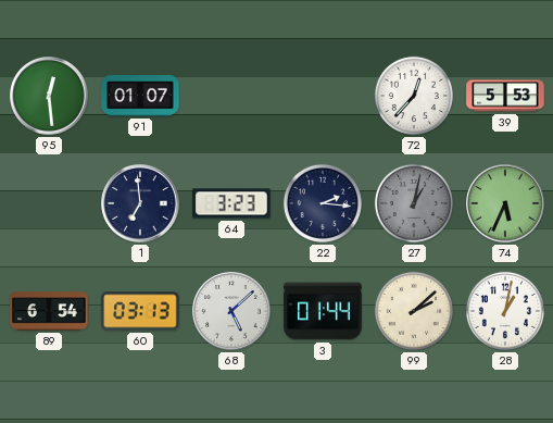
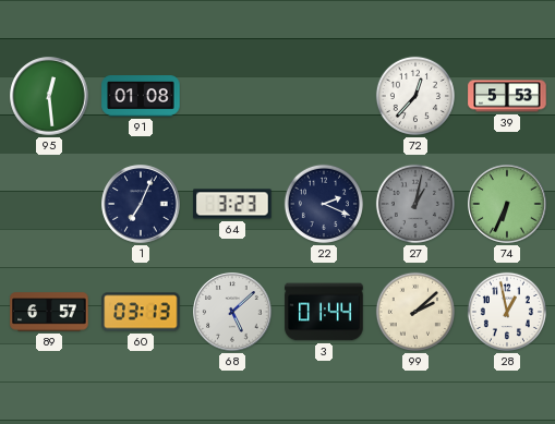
91: 01:07 -> 01:08 (141, 97)
1: 6:59 -> 7:04 (141, 204)
22: 2:16 -> 2:19 (324, 204)
74: 5:34 -> 6:34 (507, 204)
89: 6:54 -> 6:57 (49, 312)
28: 1:02 -> 12:58 (507, 312)
